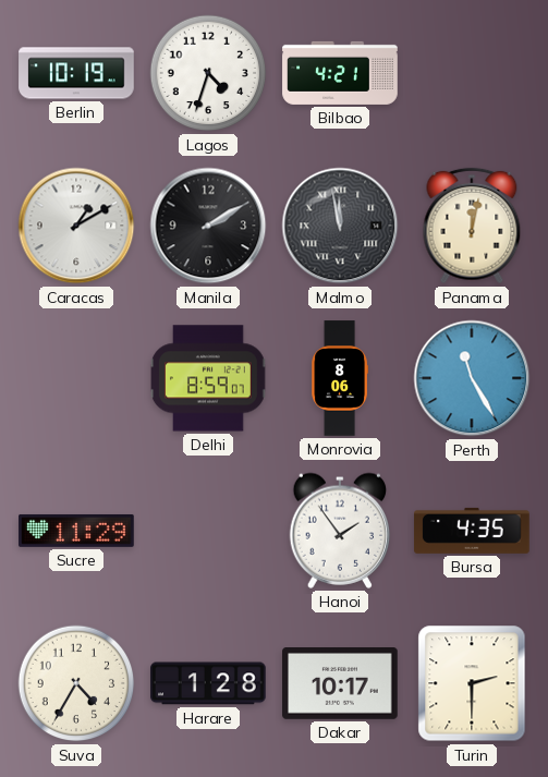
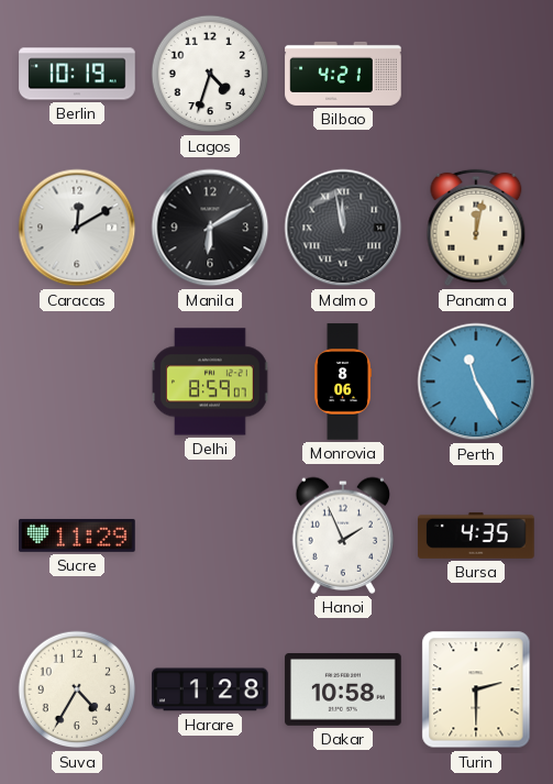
Caracas: 1:10 -> 12:10 (77, 228)
Manila: 2:10 -> 6:10 (210, 228)
Hanoi: 1:54 -> 1:56 (342, 535)
Dakar: 10:17 -> 10:58 (343, 691)
